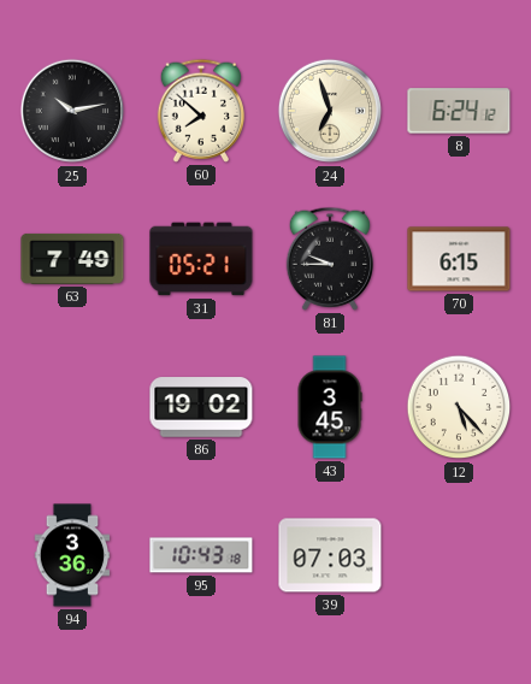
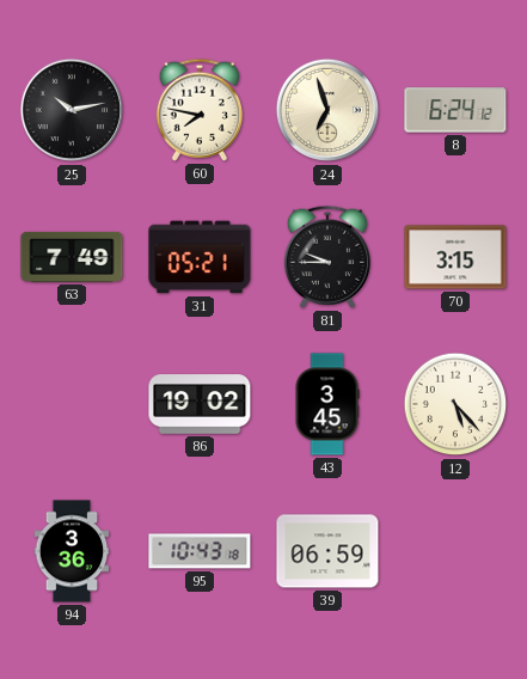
60: 7:52 -> 7:47 (198, 110)
70: 6:15 -> 3:15 (455, 257)
39: 07:03 -> 06:59 (327, 551)
